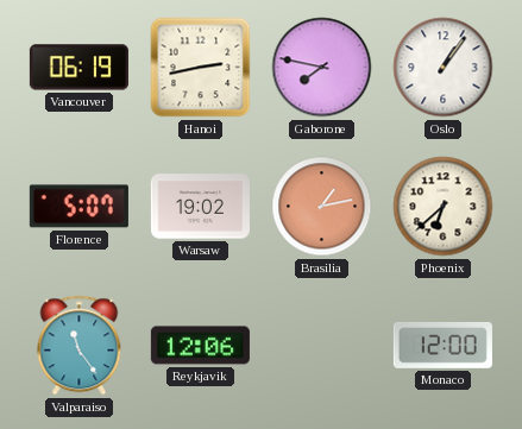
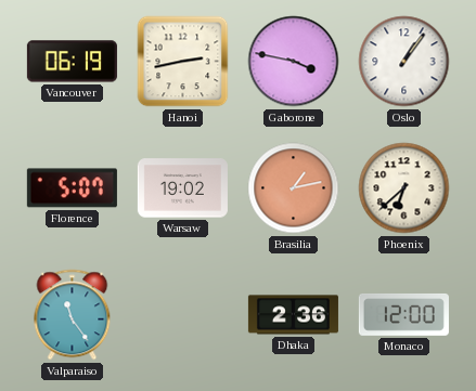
Gaborone: 7:47 -> 3:47 (294, 62)
Reykjavik: 12:06 -> none (200, 346)
Dhaka: none -> 2:36 (293, 315)
